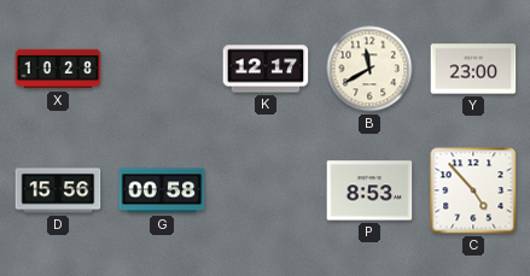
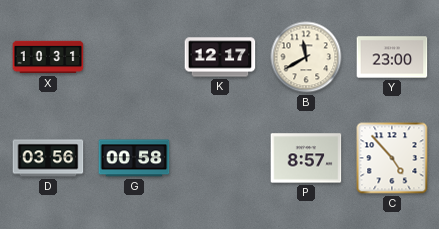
X: 10:28 -> 10:31 (48, 57)
D: 15:56 -> 03:56 (48, 158)
P: 8:53 -> 8:57 (306, 158)
